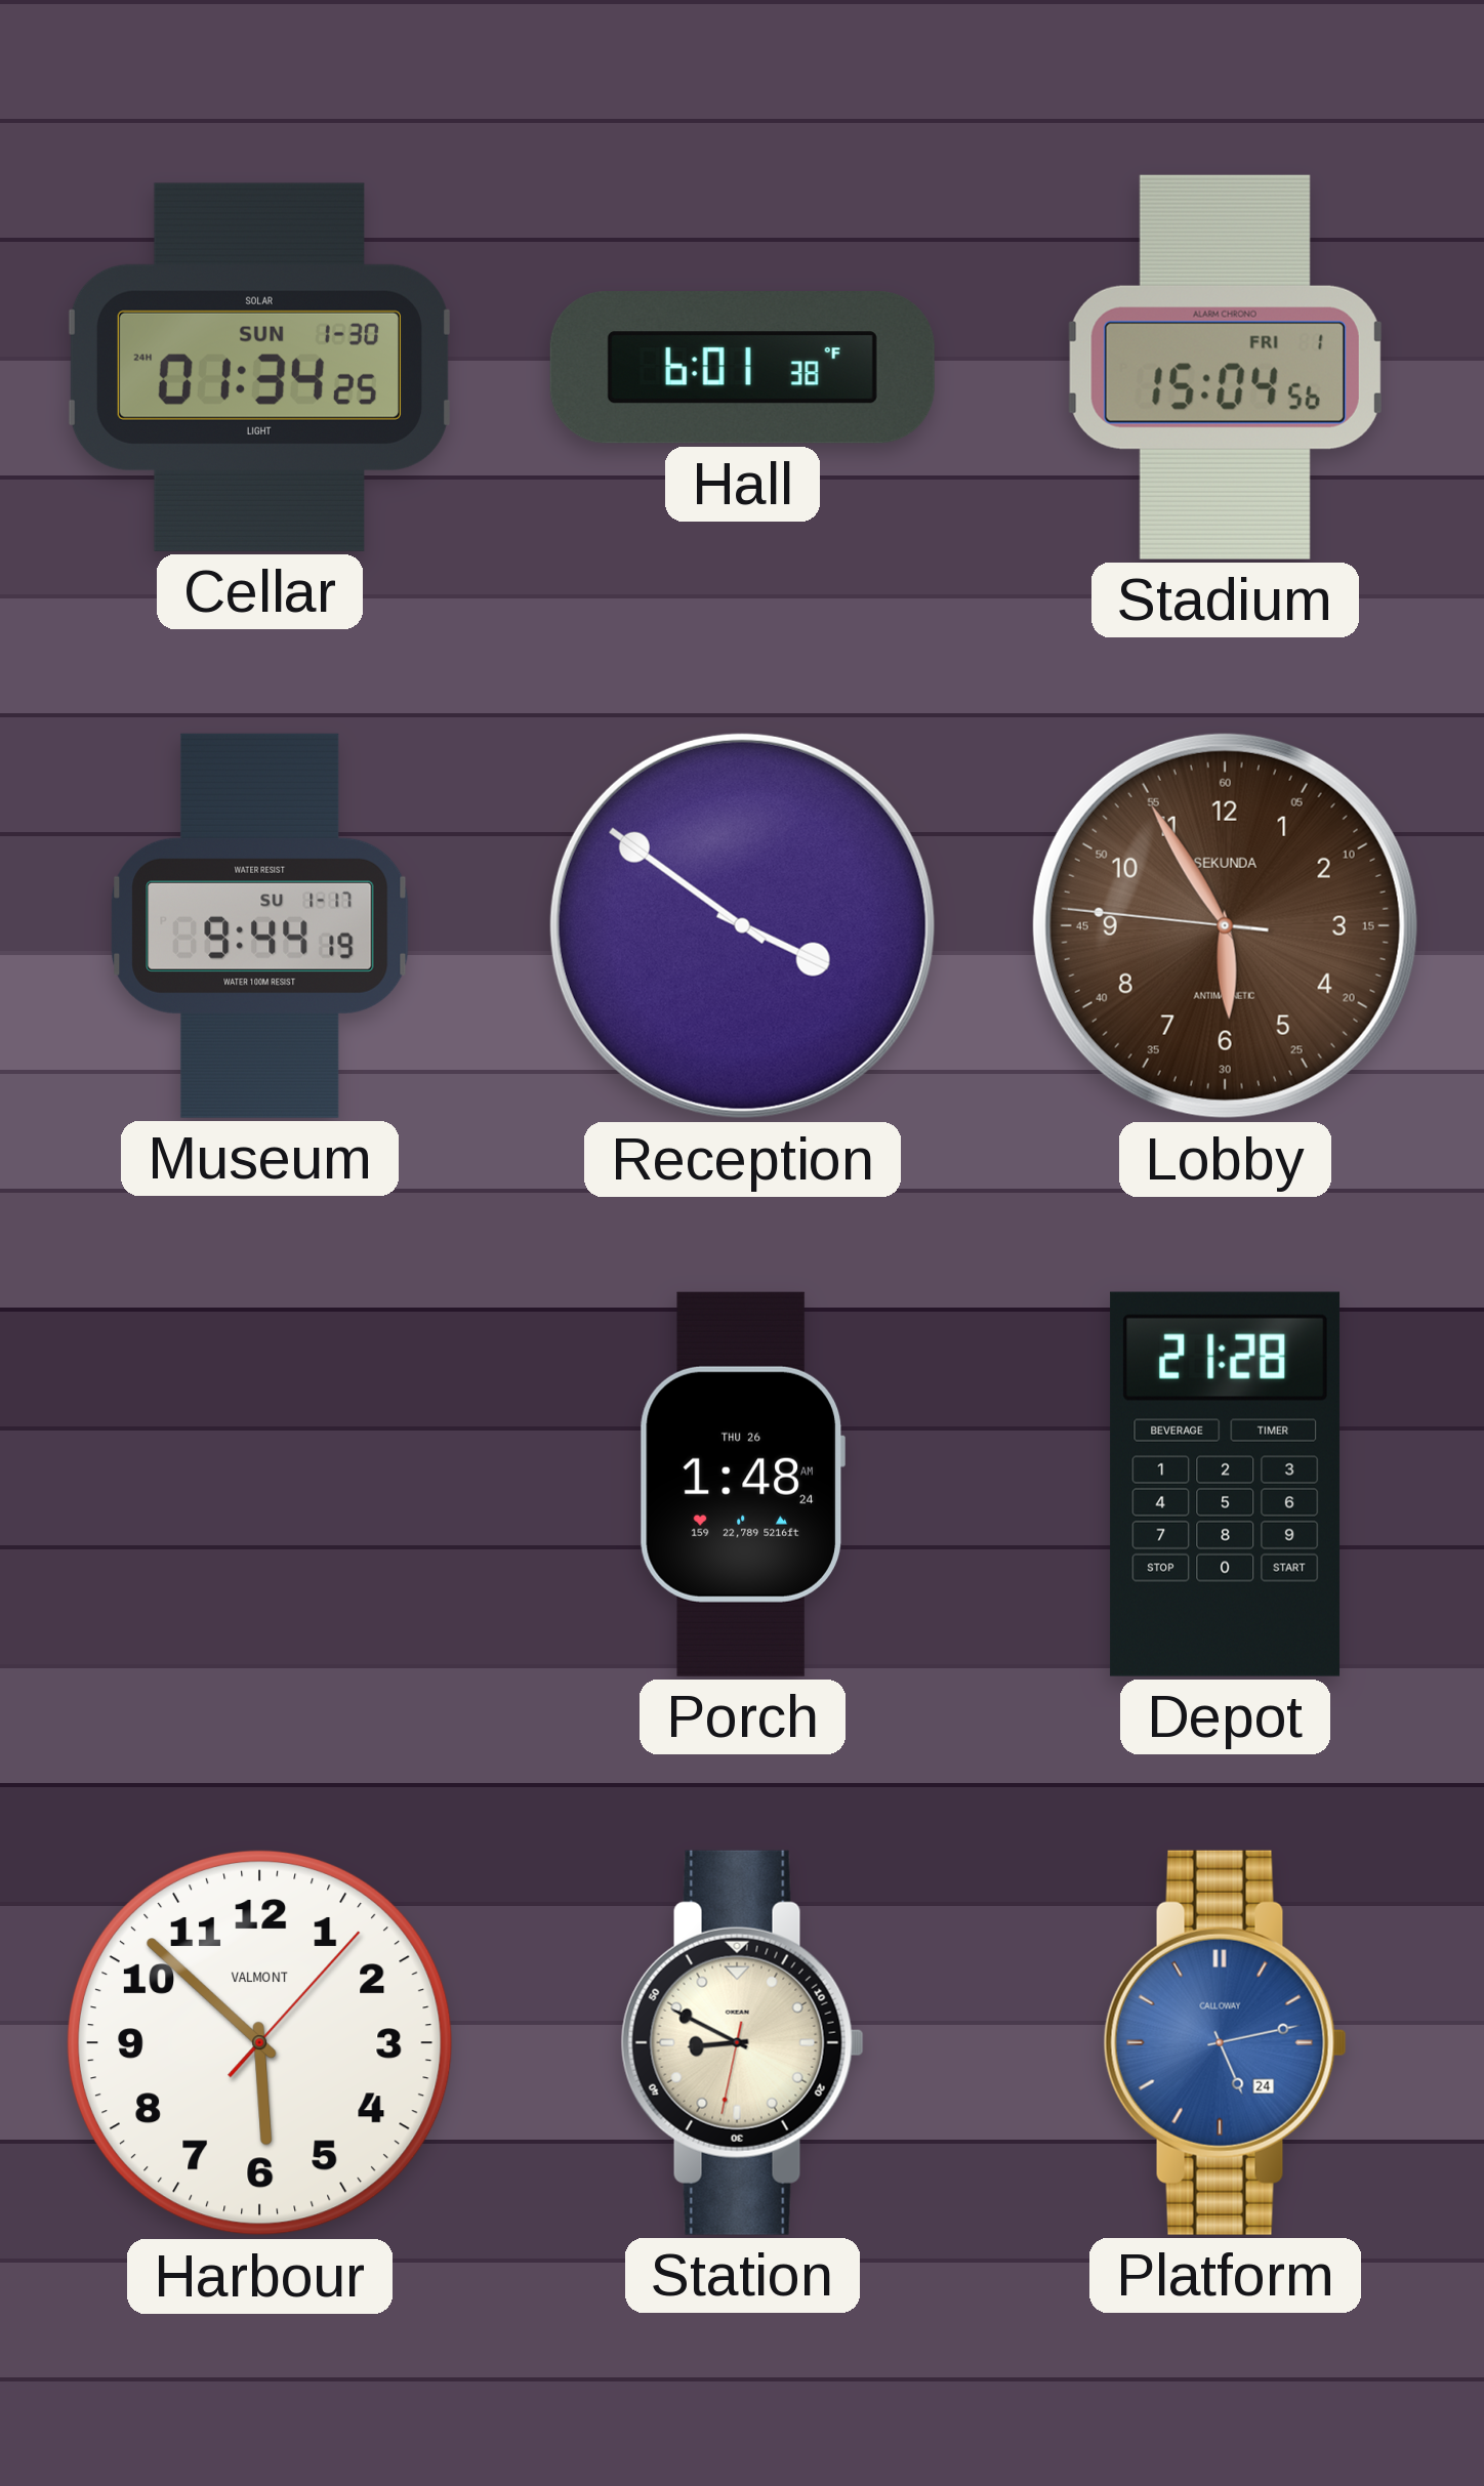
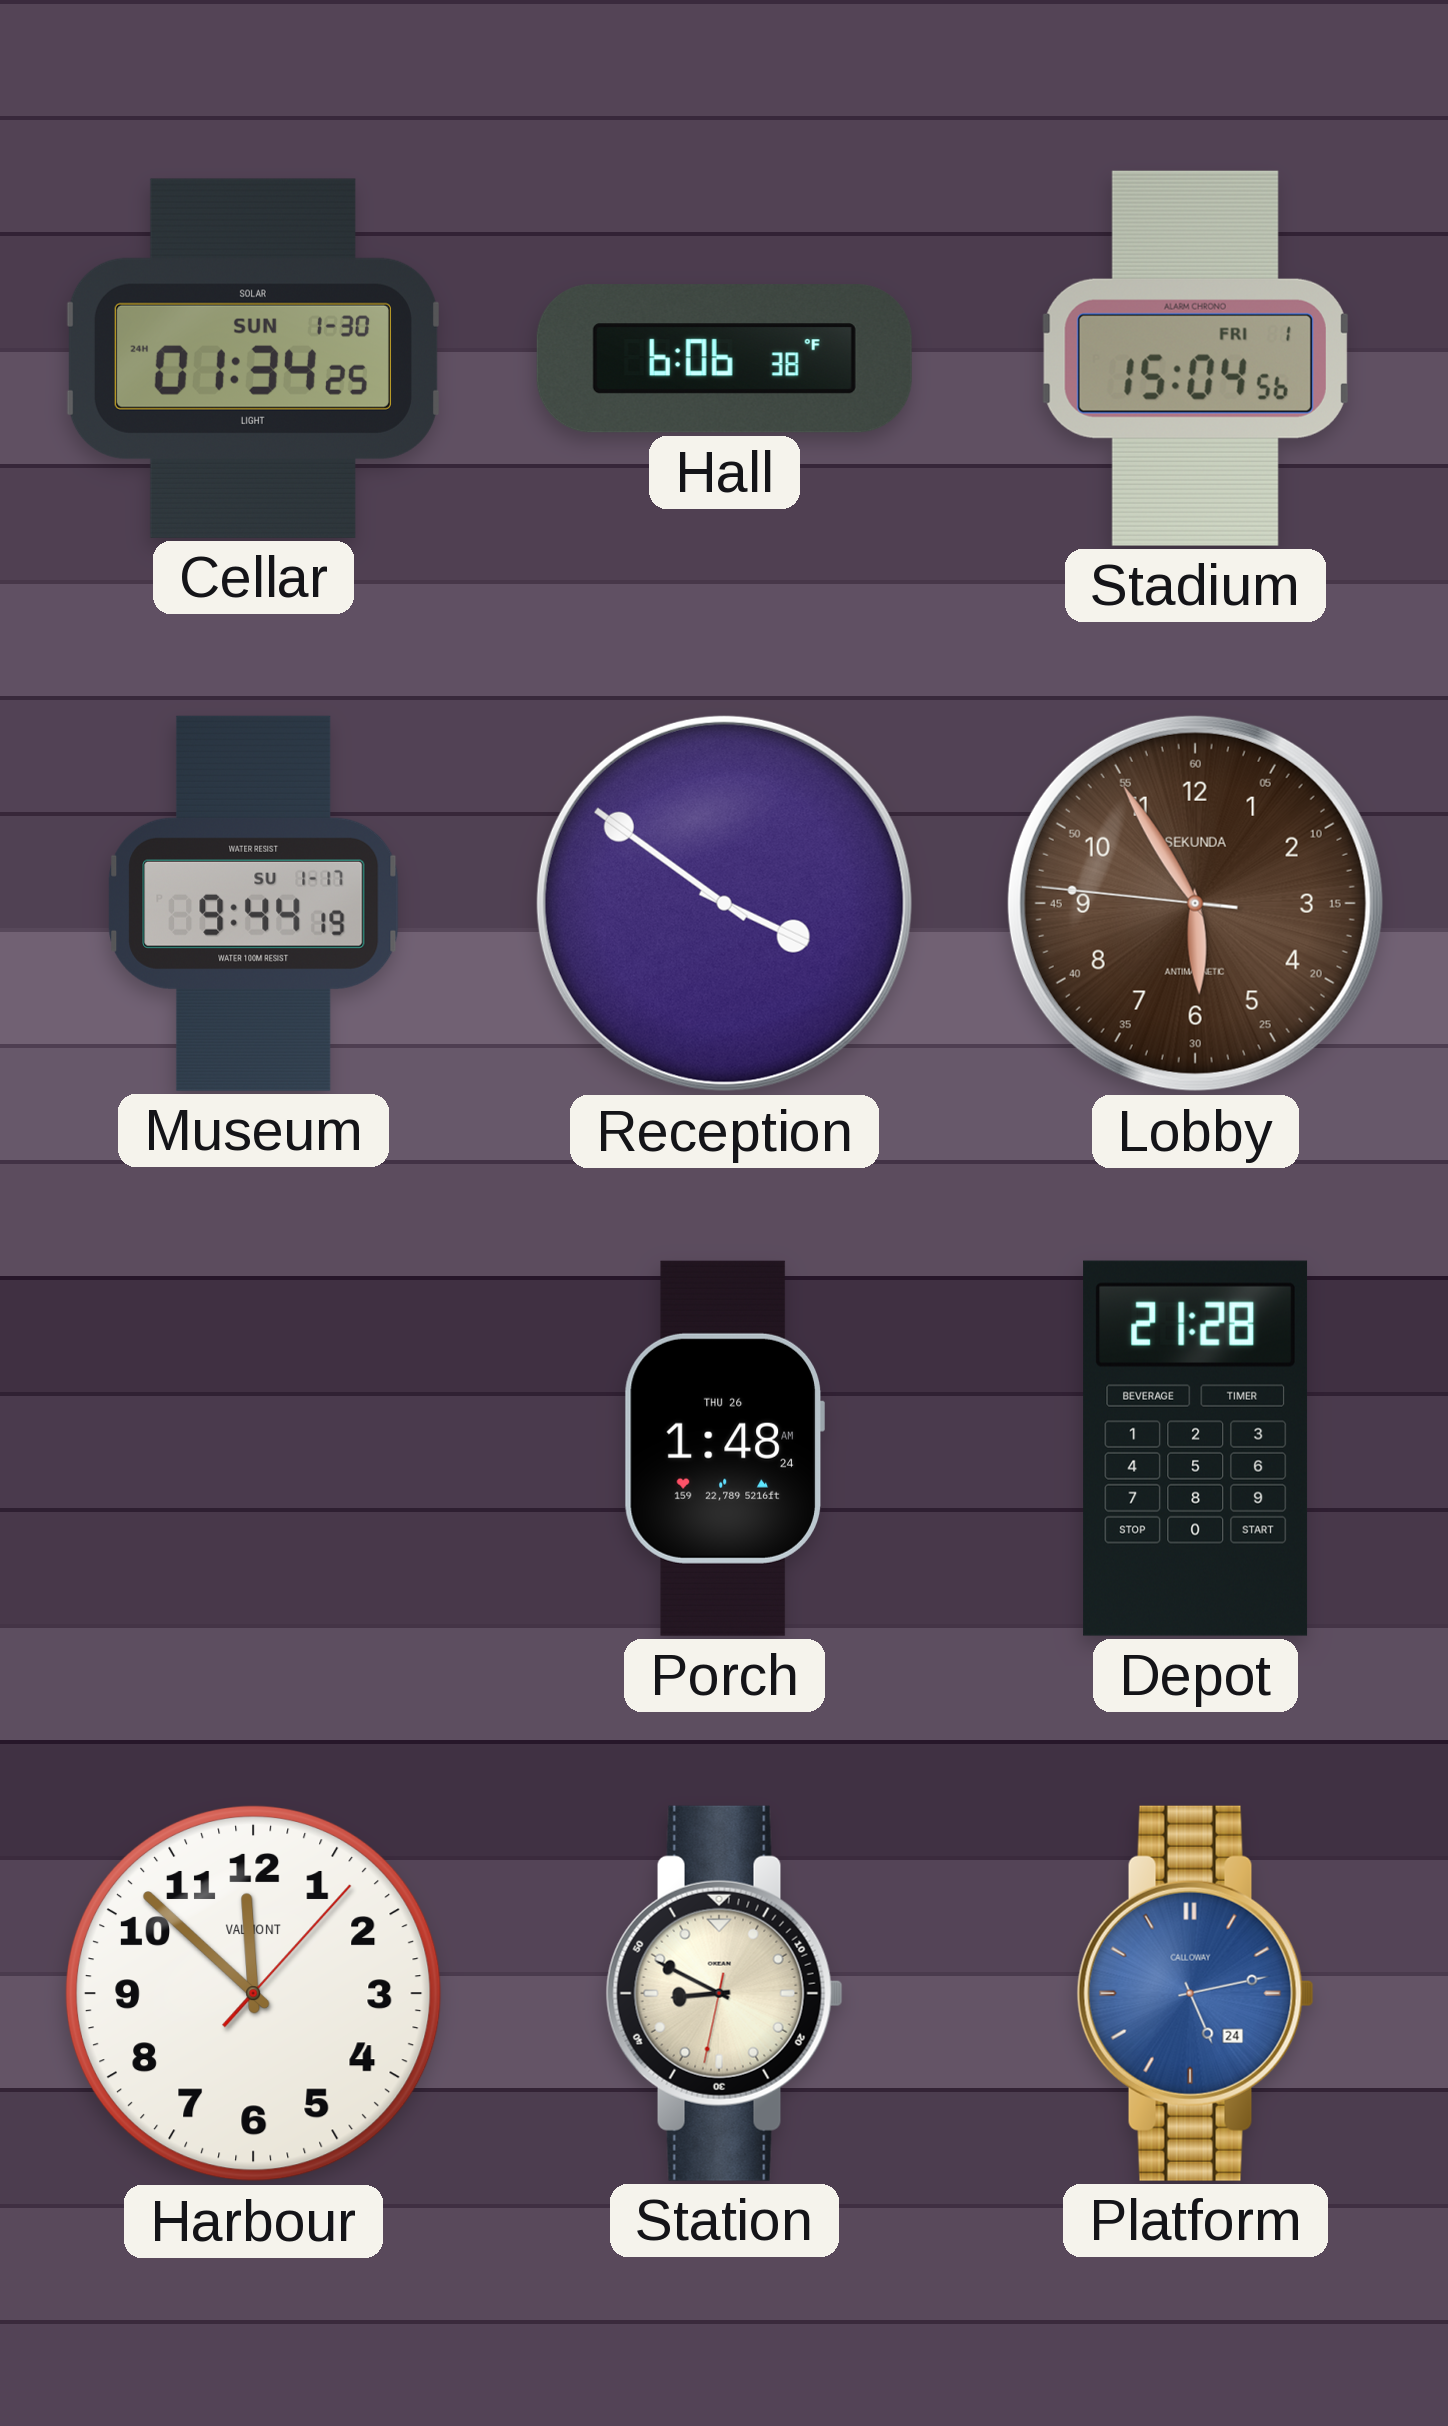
Hall: 6:01 -> 6:06 (724, 359)
Harbour: 5:52 -> 11:52 (253, 1993)
